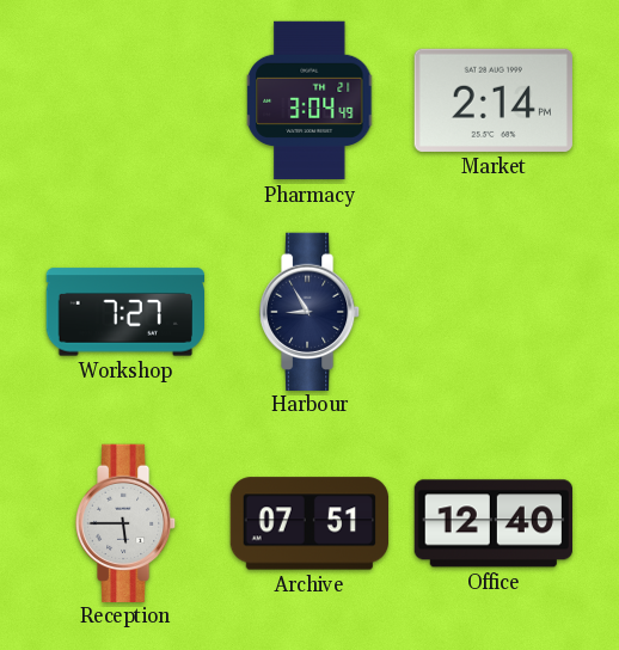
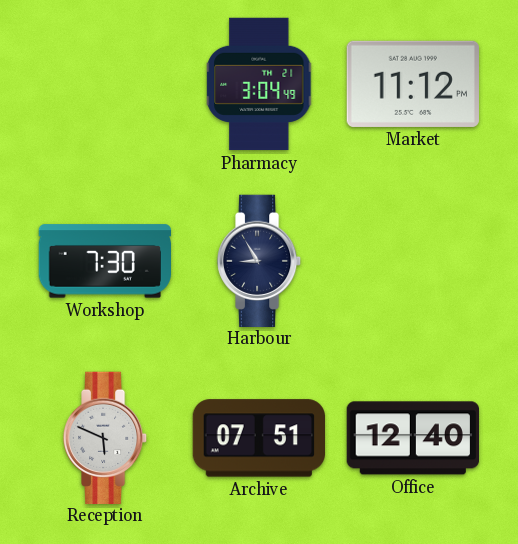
Market: 2:14 -> 11:12 (413, 84)
Workshop: 7:27 -> 7:30 (104, 261)
Reception: 5:45 -> 5:49 (105, 437)
